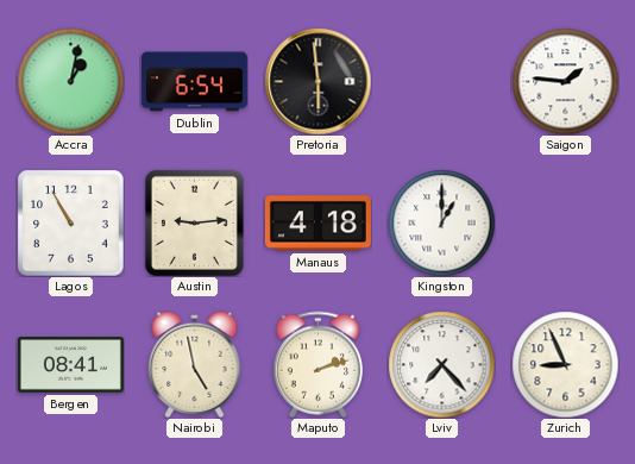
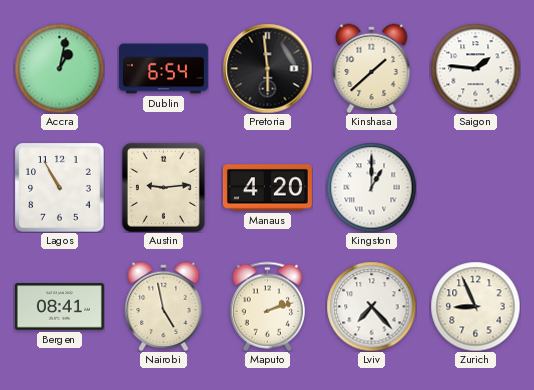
Kinshasa: none -> 1:38 (372, 68)
Manaus: 4:18 -> 4:20 (267, 188)
